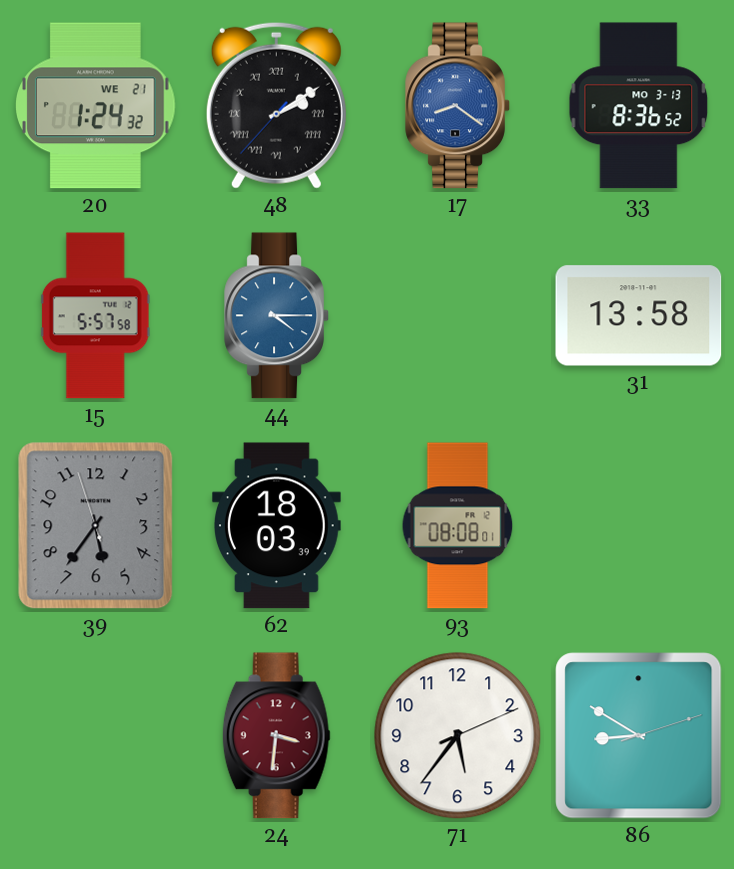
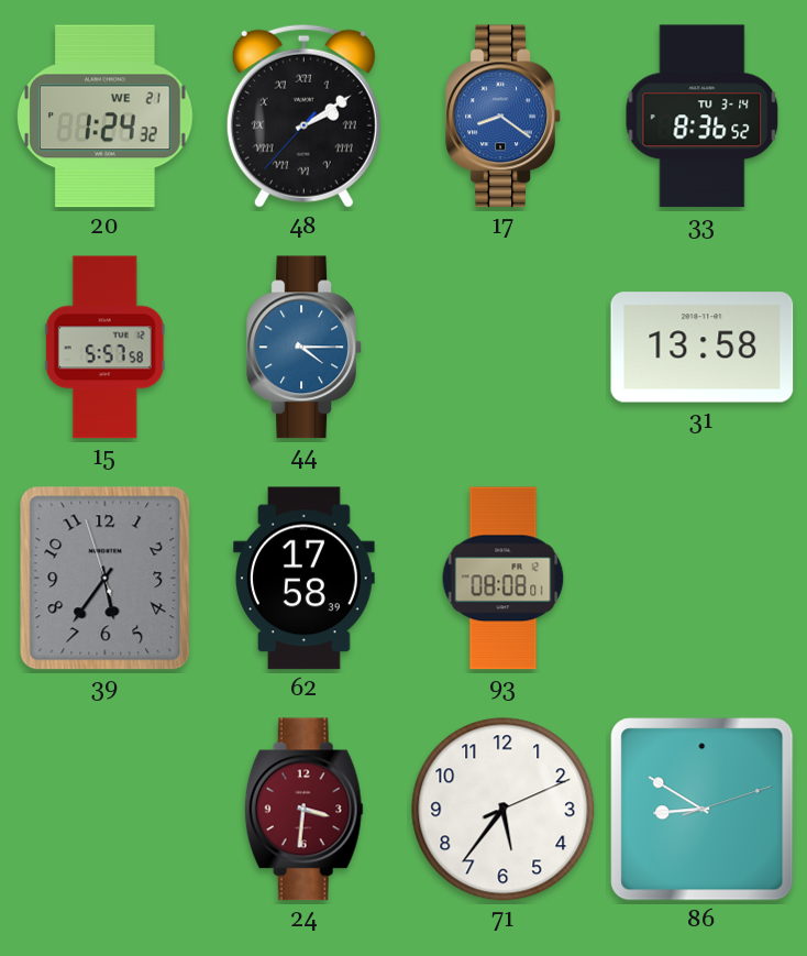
33 date: MO 3-13 -> TU 3-14 (703, 117)
62: 18:03 -> 17:58 (303, 579)
